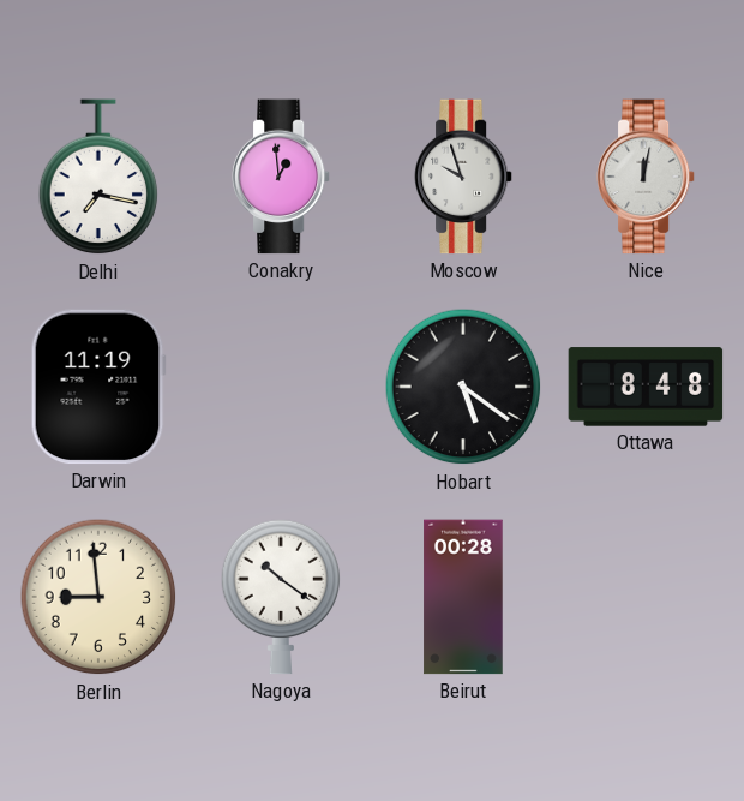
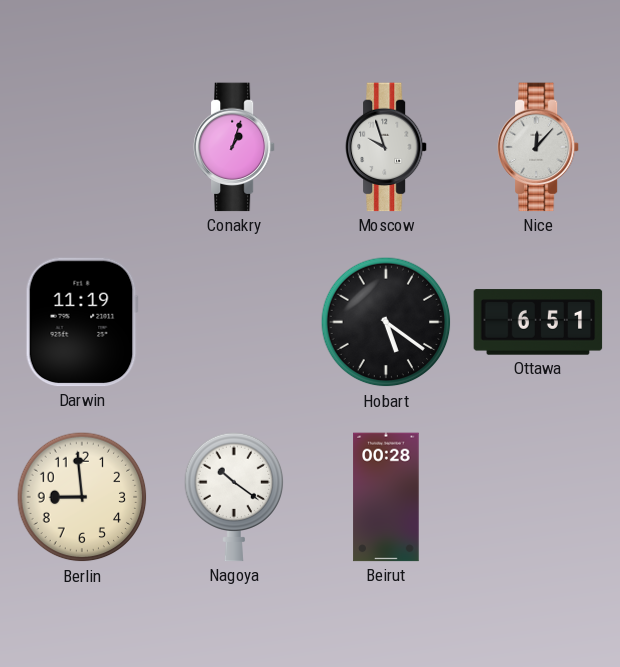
Delhi: 7:17 -> none (98, 178)
Conakry: 12:59 -> 1:03 (234, 147)
Nice: 12:02 -> 12:07 (538, 147)
Ottawa: 8:48 -> 6:51 (538, 322)
